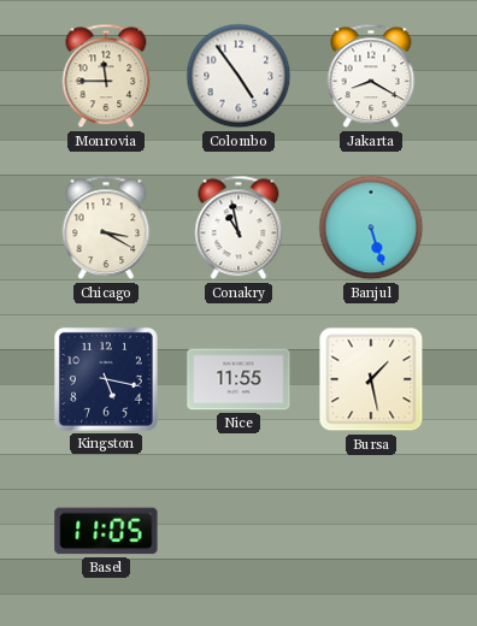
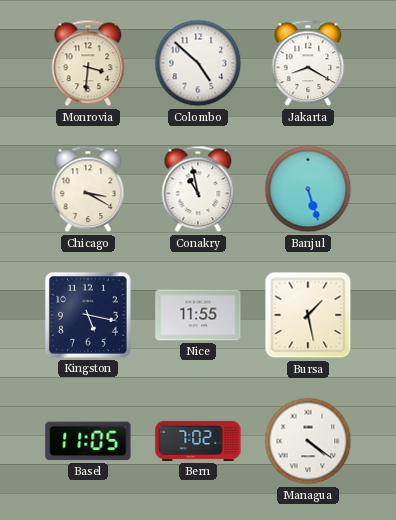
Monrovia: 11:45 -> 3:31 (88, 63)
Colombo: 4:54 -> 4:52 (198, 63)
Bern: none -> 7:02 (198, 441)
Managua: none -> 4:21 (308, 441)
